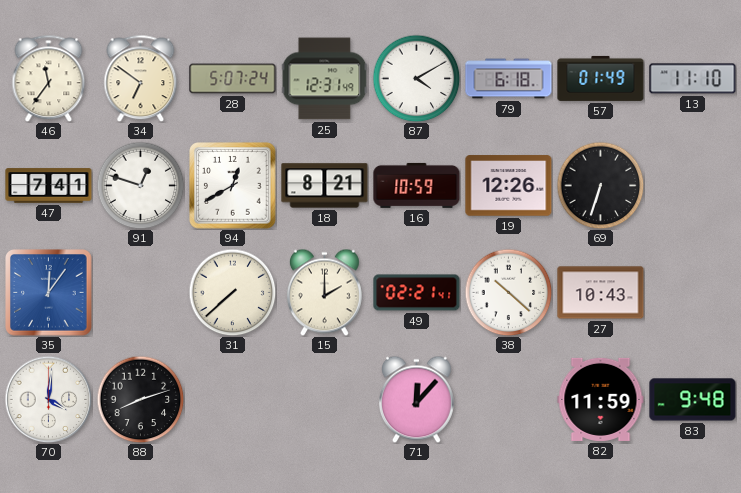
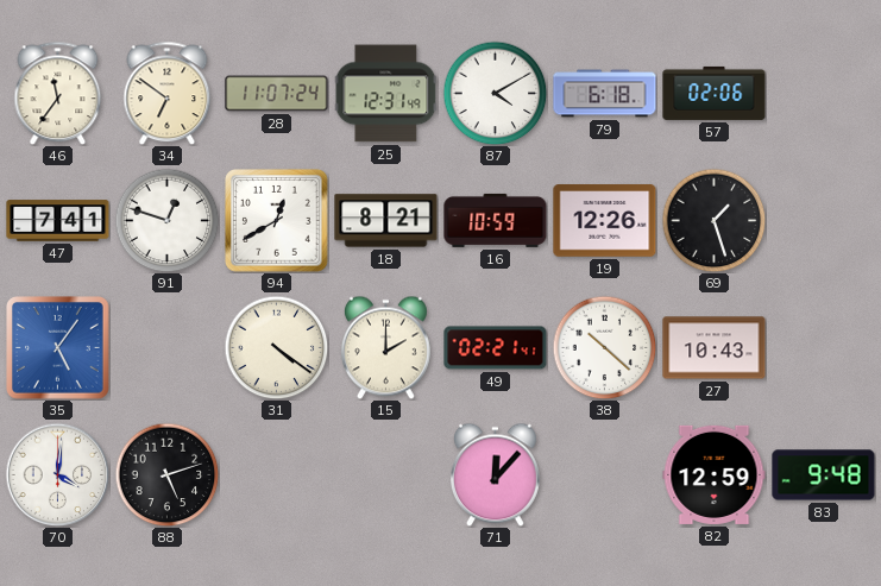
28: 5:07 -> 11:07 (277, 94)
57: 01:49 -> 02:06 (715, 93)
13: 11:10 -> none (693, 79)
69: 6:33 -> 1:27 (713, 220)
35: 12:06 -> 5:06 (58, 348)
31: 7:38 -> 4:21 (276, 347)
88: 8:12 -> 5:12 (166, 474)
82: 11:59 -> 12:59 (715, 474)
